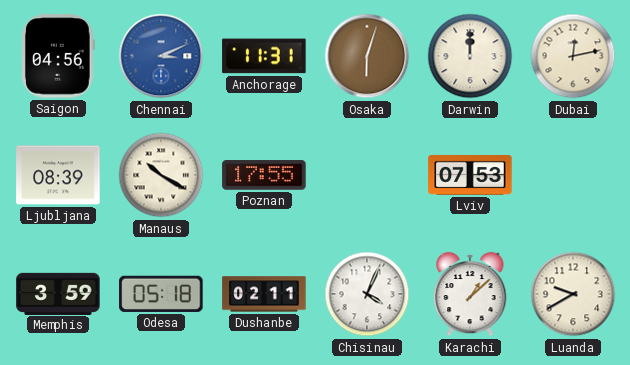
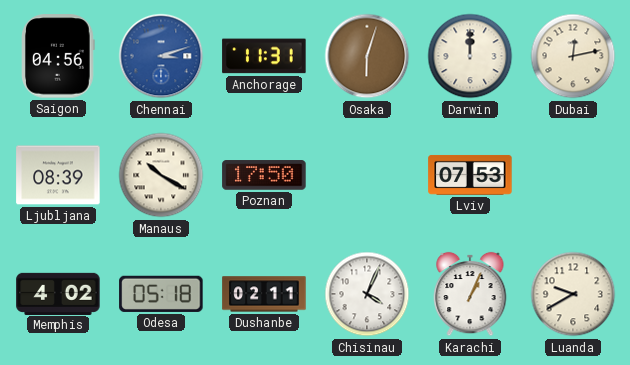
Chennai: 3:11 -> 3:12 (161, 56)
Poznan: 17:55 -> 17:50 (264, 175)
Memphis: 3:59 -> 4:02 (58, 293)
Karachi: 1:08 -> 1:04 (470, 294)
